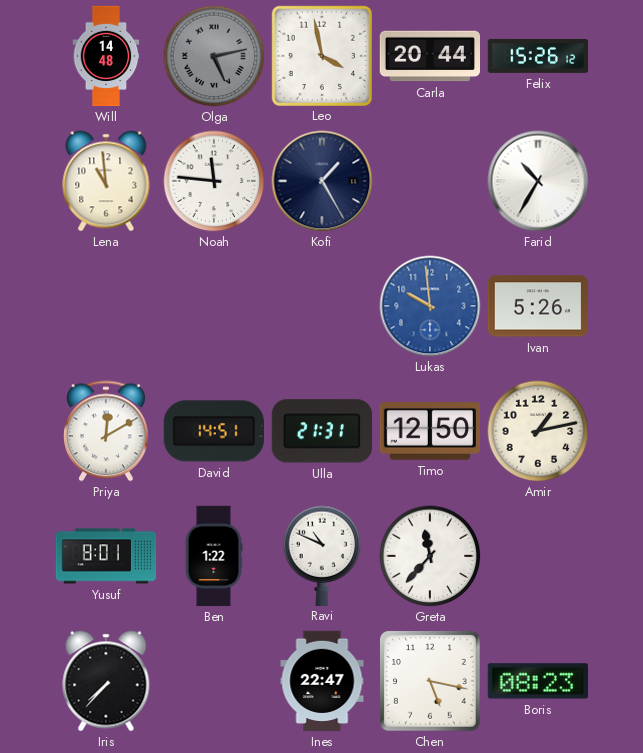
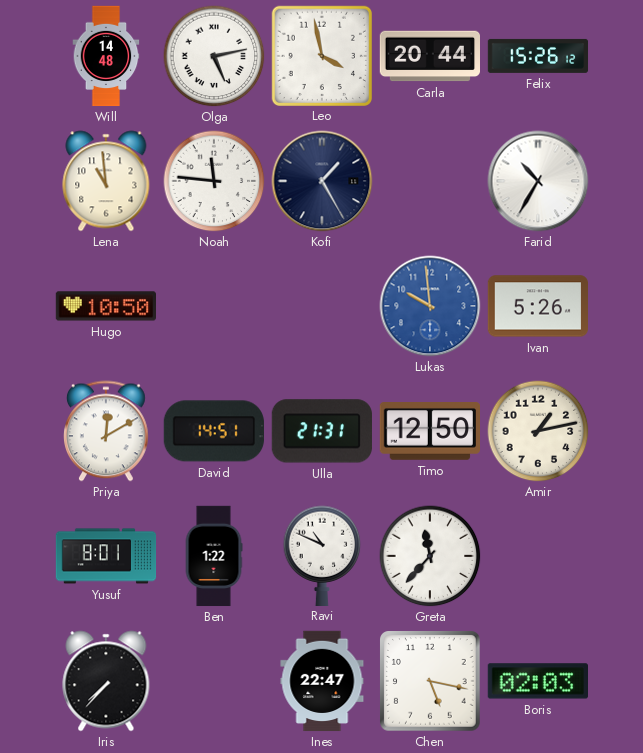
Olga dial: grey -> white (214, 56)
Hugo: none -> 10:50 (106, 306)
Boris: 08:23 -> 02:03 (537, 681)
